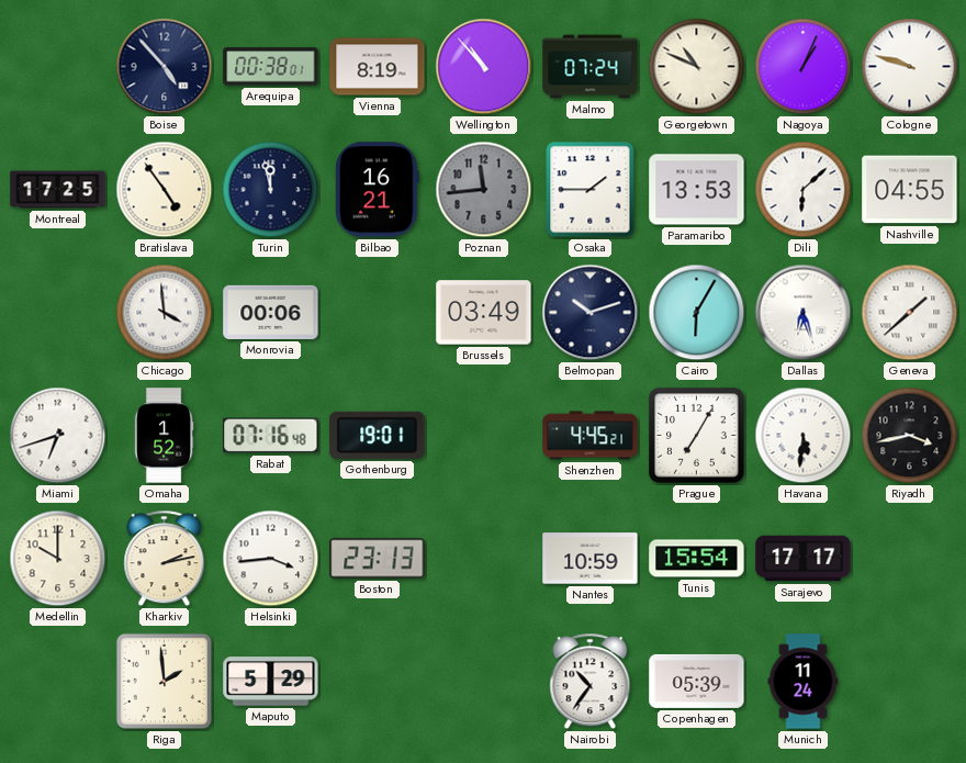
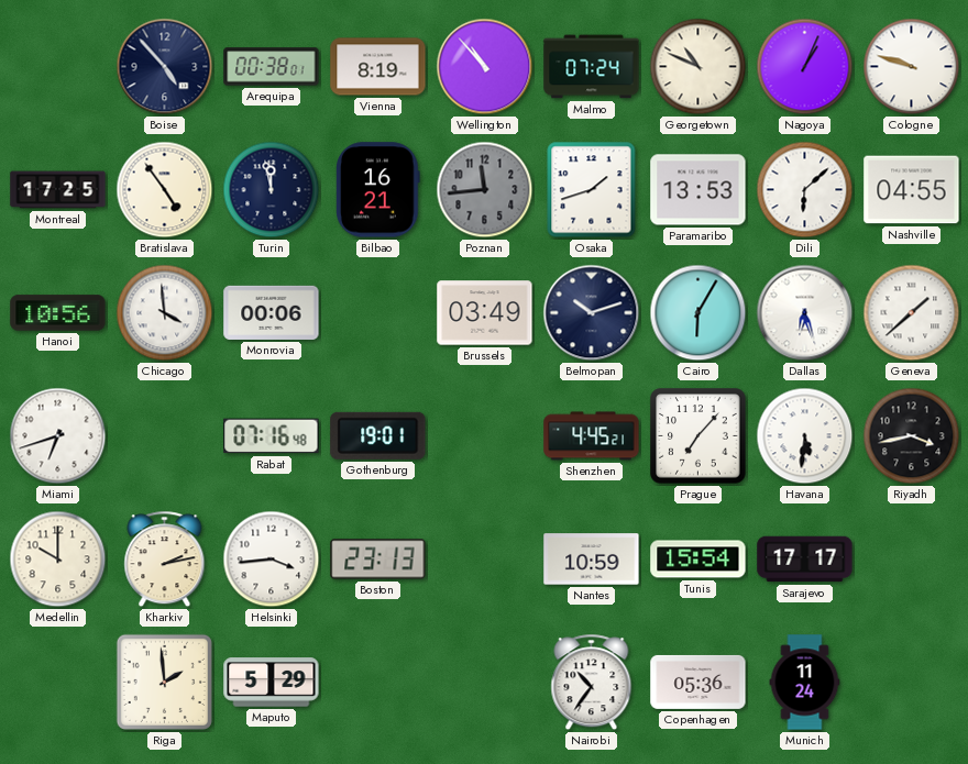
Osaka: 1:45 -> 1:42 (592, 190)
Hanoi: none -> 10:56 (58, 313)
Omaha: 1:52 -> none (164, 436)
Prague: 7:05 -> 7:07 (698, 436)
Copenhagen: 05:39 -> 05:36 (698, 682)
